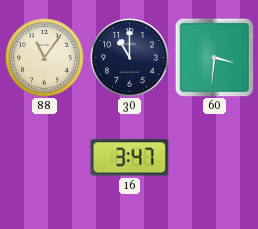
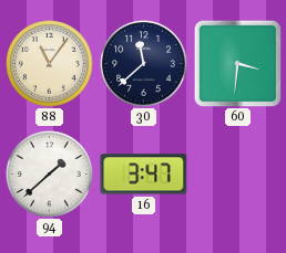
30: 11:00 -> 11:38 (144, 64)
94: none -> 1:38 (50, 175)
